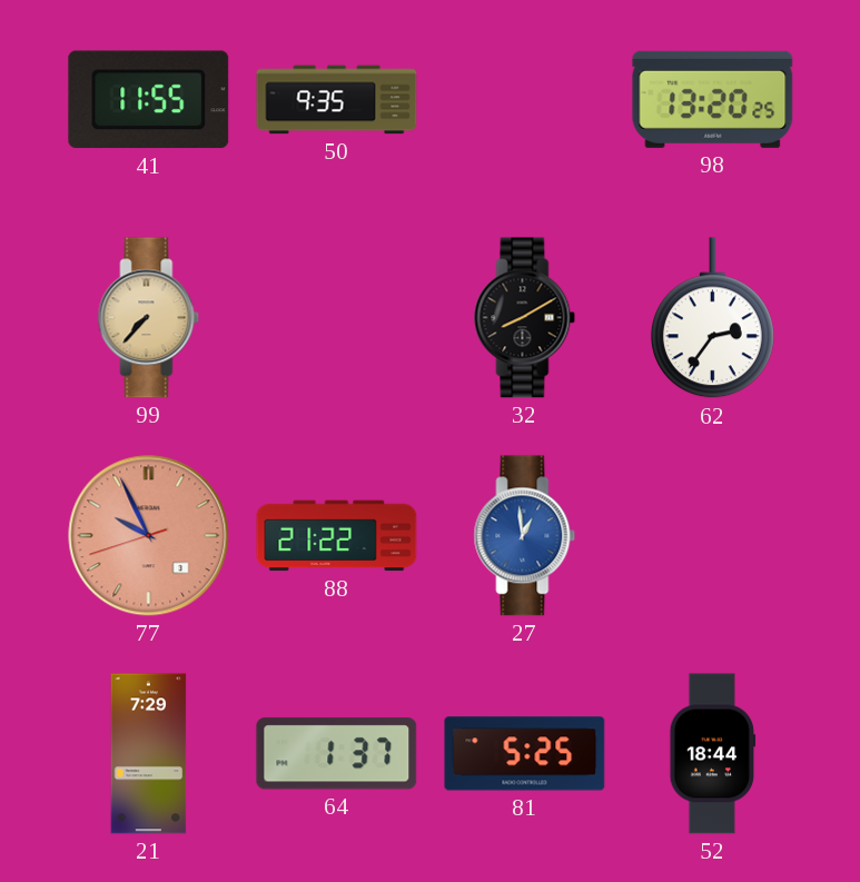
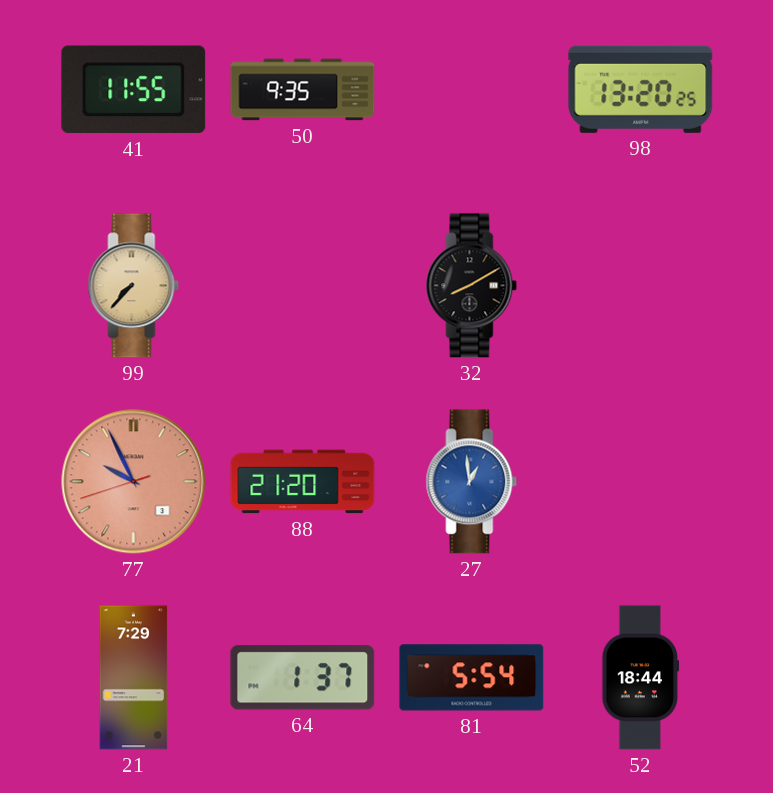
62: 2:36 -> none (712, 318)
88: 21:22 -> 21:20 (303, 482)
81: 5:25 -> 5:54 (472, 678)
